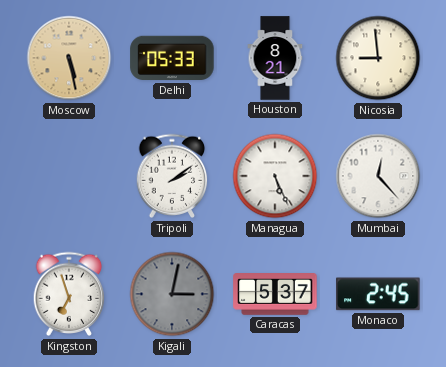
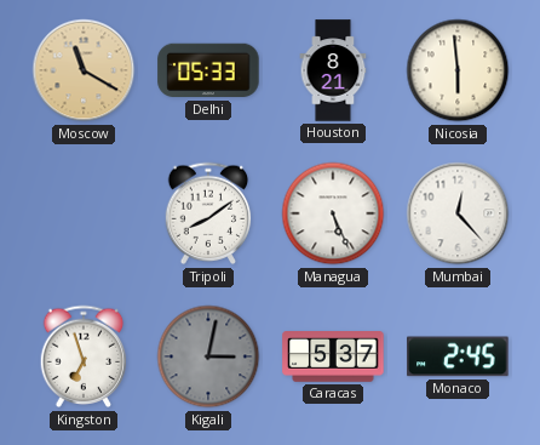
Moscow: 5:28 -> 11:20 (84, 70)
Nicosia: 8:59 -> 5:59 (458, 70)
Tripoli: 2:09 -> 8:09 (208, 213)
